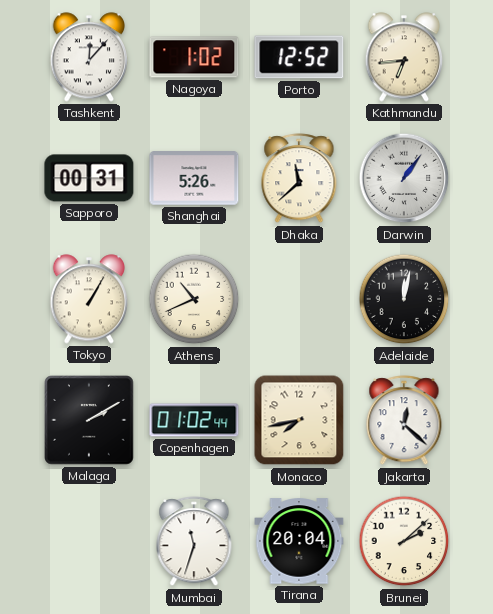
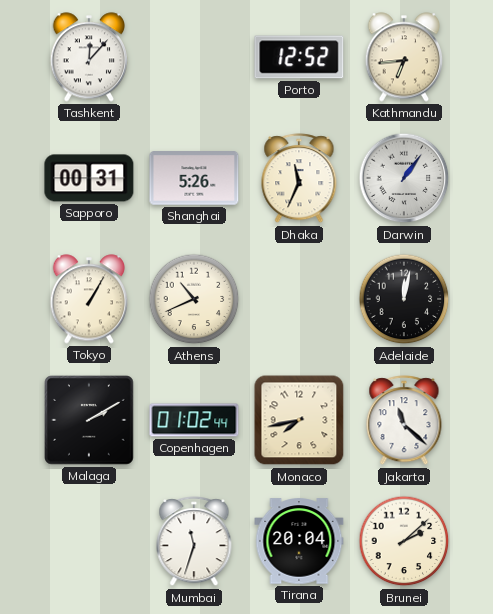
Nagoya: 1:02 -> none (194, 57)
Dhaka: 11:38 -> 11:34 (299, 179)
Jakarta: 12:22 -> 11:22 (404, 421)
